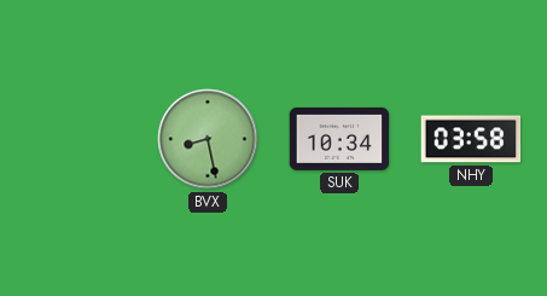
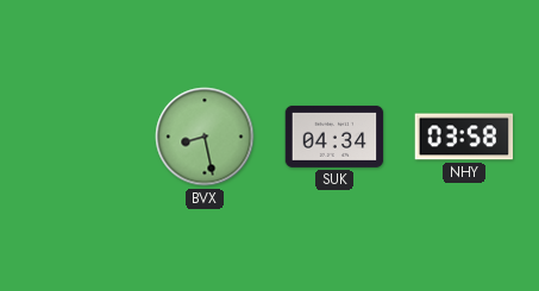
SUK: 10:34 -> 04:34 (334, 137)
